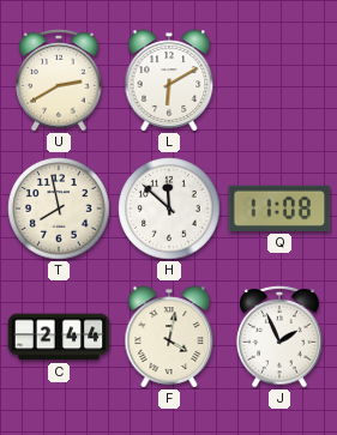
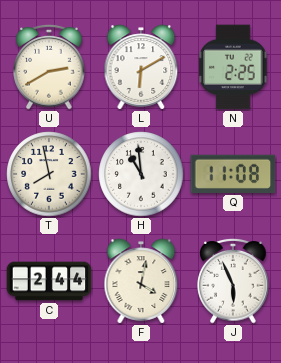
N: none -> 2:25 (233, 67)
H: 11:52 -> 10:59 (141, 174)
J: 1:56 -> 5:56 (233, 281)
